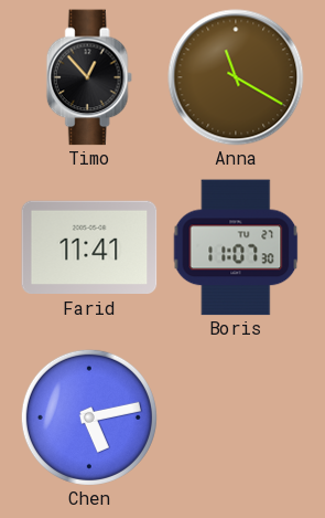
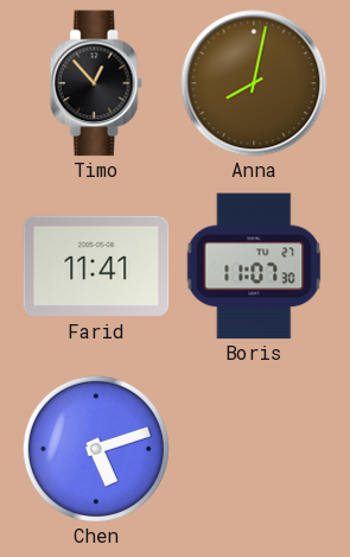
Anna: 11:20 -> 8:02 (254, 83)
Chen: 5:13 -> 5:12 (96, 449)
